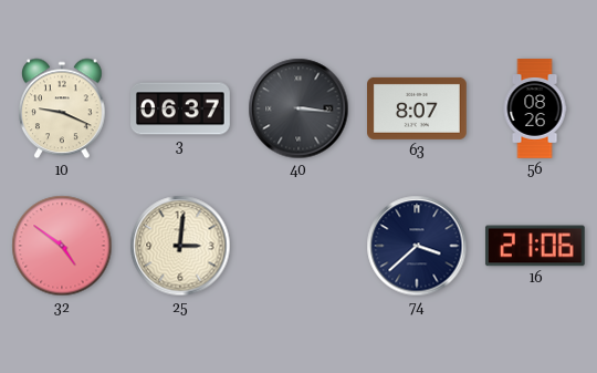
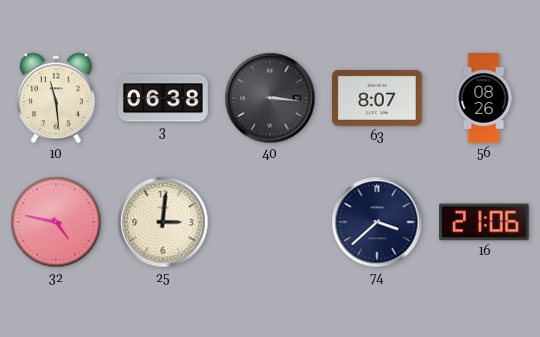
10: 9:19 -> 11:29 (56, 98)
3: 06:37 -> 06:38 (164, 98)
32: 4:51 -> 4:47 (56, 222)
